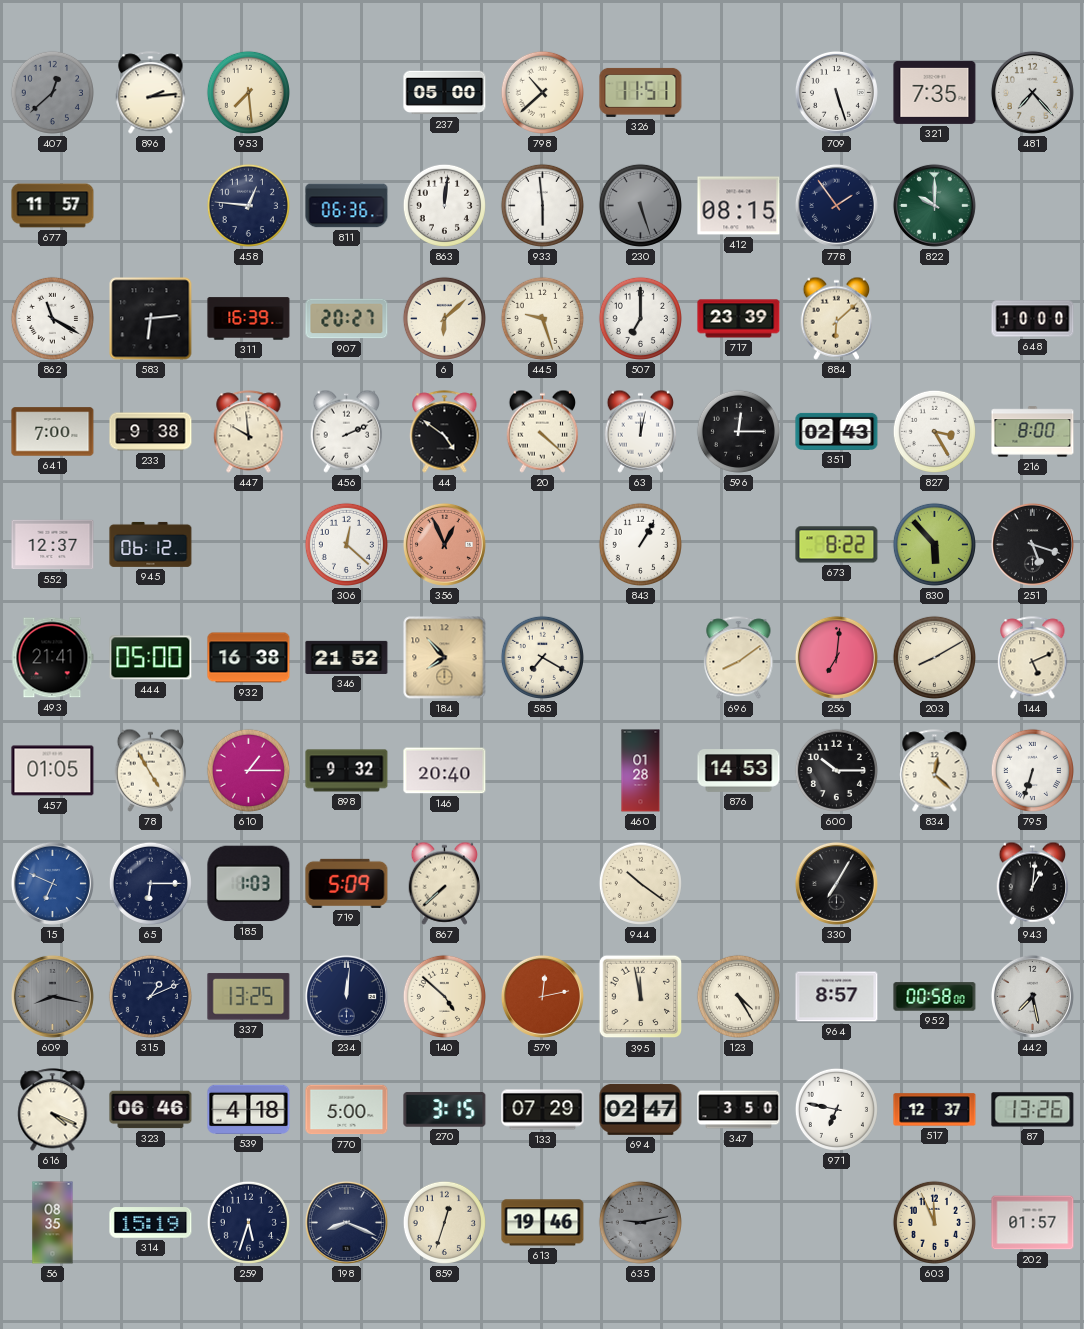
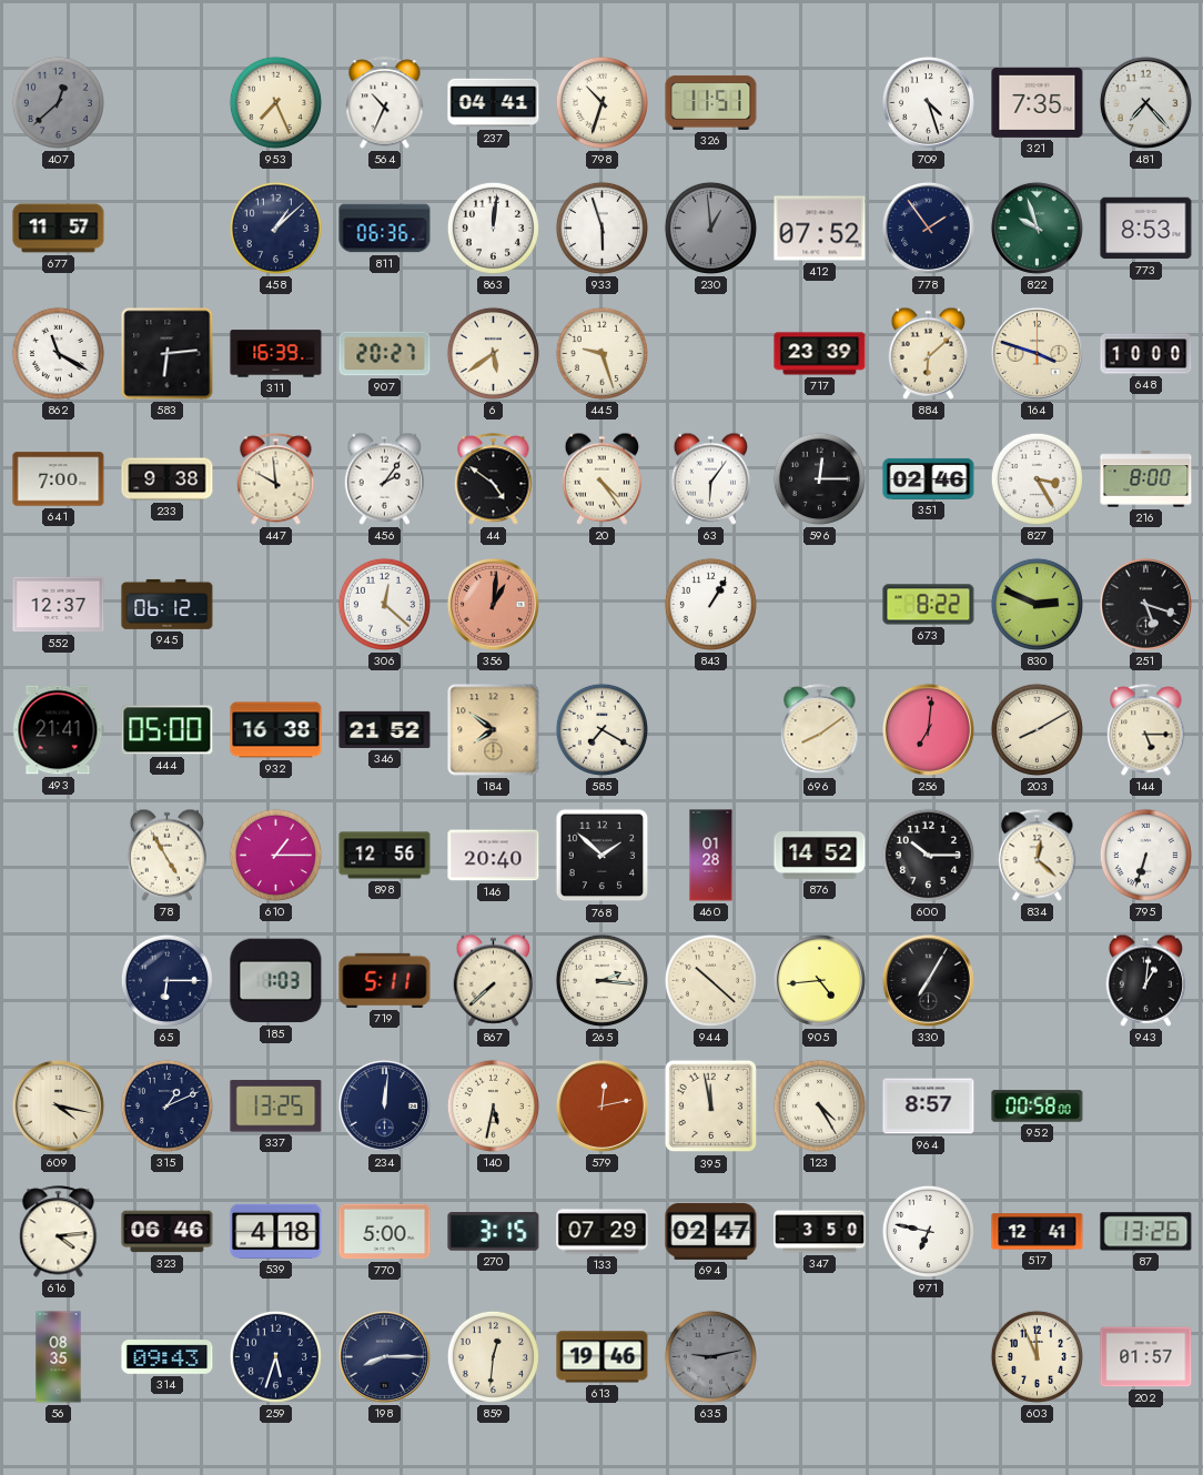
896: 2:14 -> none (151, 93)
953: 7:29 -> 7:26 (275, 102)
564: none -> 10:34 (385, 103)
237: 05:00 -> 04:41 (494, 103)
798: 10:38 -> 10:33 (601, 102)
709: 5:27 -> 4:27 (928, 102)
458: 12:46 -> 1:08 (275, 228)
933: 5:59 -> 5:57 (601, 228)
230: 5:27 -> 12:59 (710, 228)
412: 08:15 -> 07:52 (820, 229)
822: 10:00 -> 9:57 (1037, 228)
773: none -> 8:53 (1146, 229)
6: 6:08 -> 5:39 (493, 353)
507: 7:00 -> none (640, 318)
164: none -> 3:48 (1037, 353)
456: 2:11 -> 2:06 (385, 478)
20: 4:22 -> 4:24 (603, 478)
63: 12:02 -> 6:06 (711, 478)
351: 02:43 -> 02:46 (929, 478)
356: 12:56 -> 1:01 (493, 604)
830: 5:53 -> 2:49 (1037, 604)
184: 7:53 -> 7:51 (494, 730)
144: 5:11 -> 5:15 (1146, 730)
457: 01:05 -> none (53, 771)
898: 9:32 -> 12:56 (385, 856)
768: none -> 1:52 (603, 856)
876: 14:53 -> 14:52 (820, 856)
15: 6:49 -> none (52, 883)
719: 5:09 -> 5:11 (385, 980)
265: none -> 2:16 (601, 980)
944: 10:21 -> 10:22 (710, 980)
905: none -> 4:44 (819, 980)
609: 8:17 -> 4:17 (58, 1105)
609 dial: grey -> cream (58, 1105)
140: 4:52 -> 5:32 (493, 1105)
442: 7:28 -> none (1032, 996)
616: 4:19 -> 4:14 (59, 1232)
517: 12:37 -> 12:41 (1038, 1232)
314: 15:19 -> 09:43 (168, 1357)
198: 8:19 -> 8:15 (384, 1356)
859: 12:33 -> 12:31 (493, 1356)
